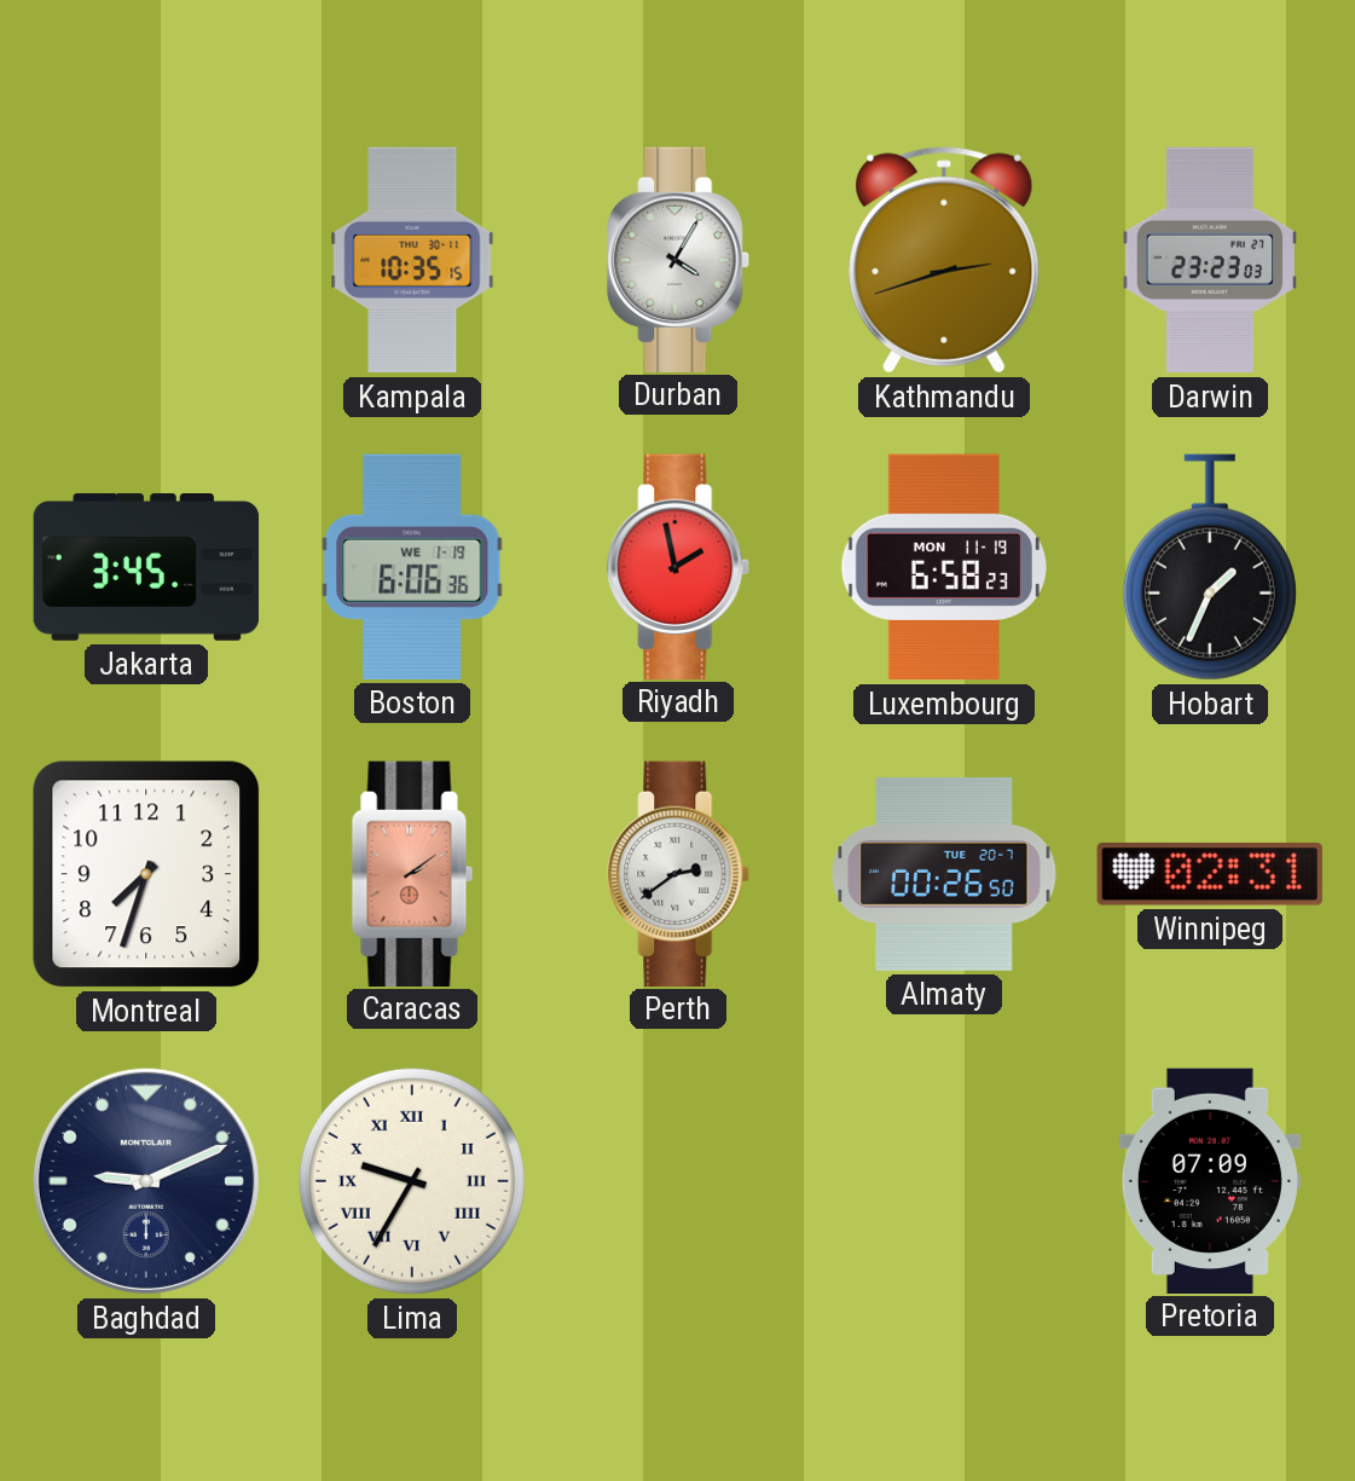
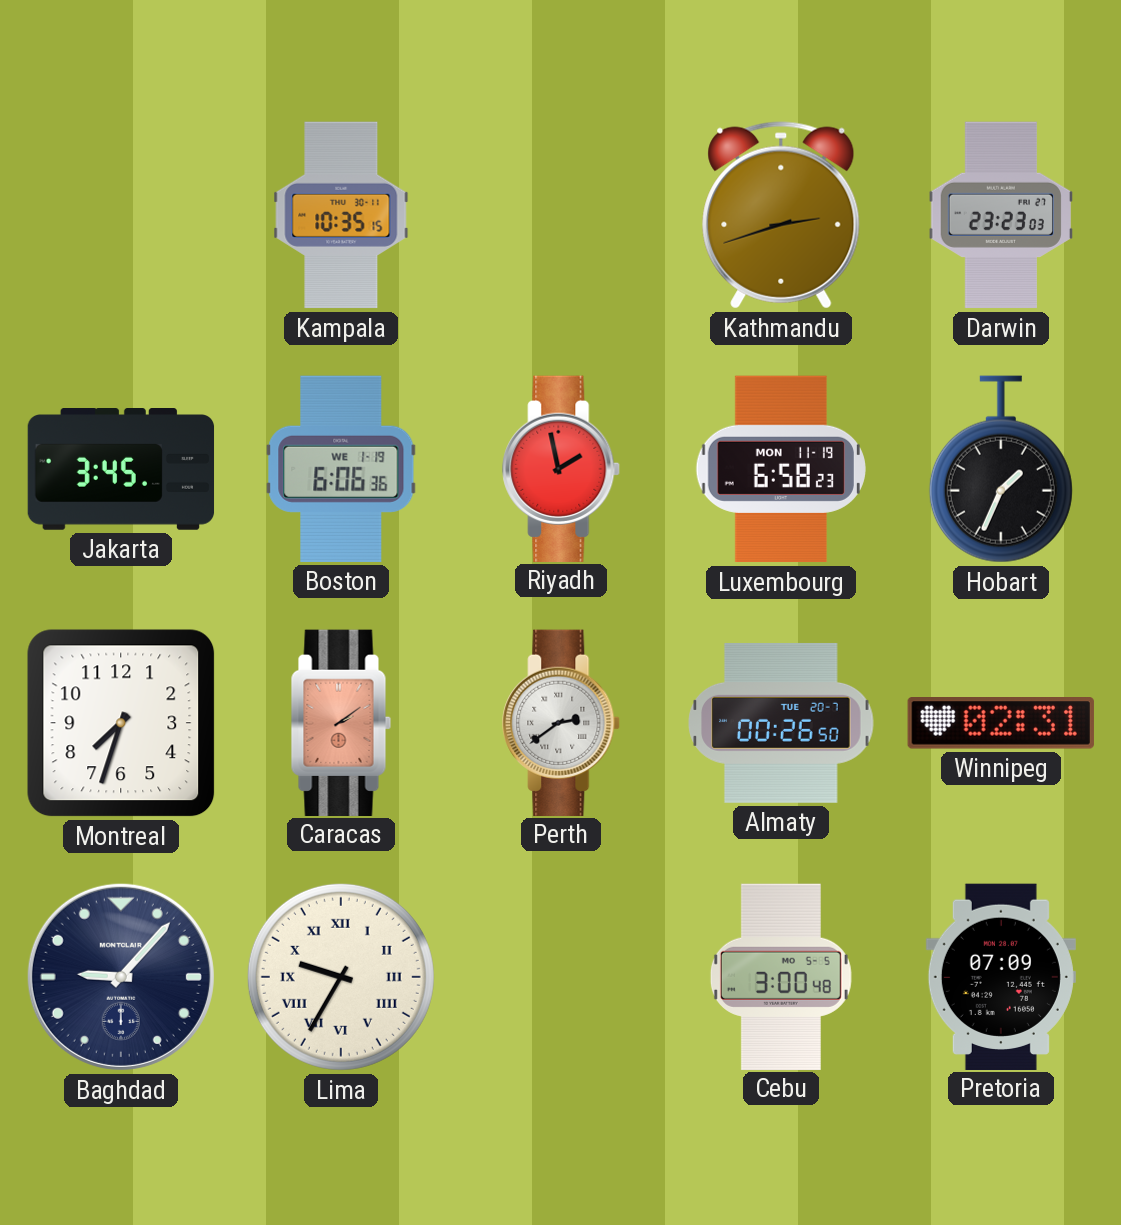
Durban: 4:05 -> none (679, 259)
Baghdad: 9:11 -> 9:07 (121, 977)
Cebu: none -> 3:00 (781, 976)
